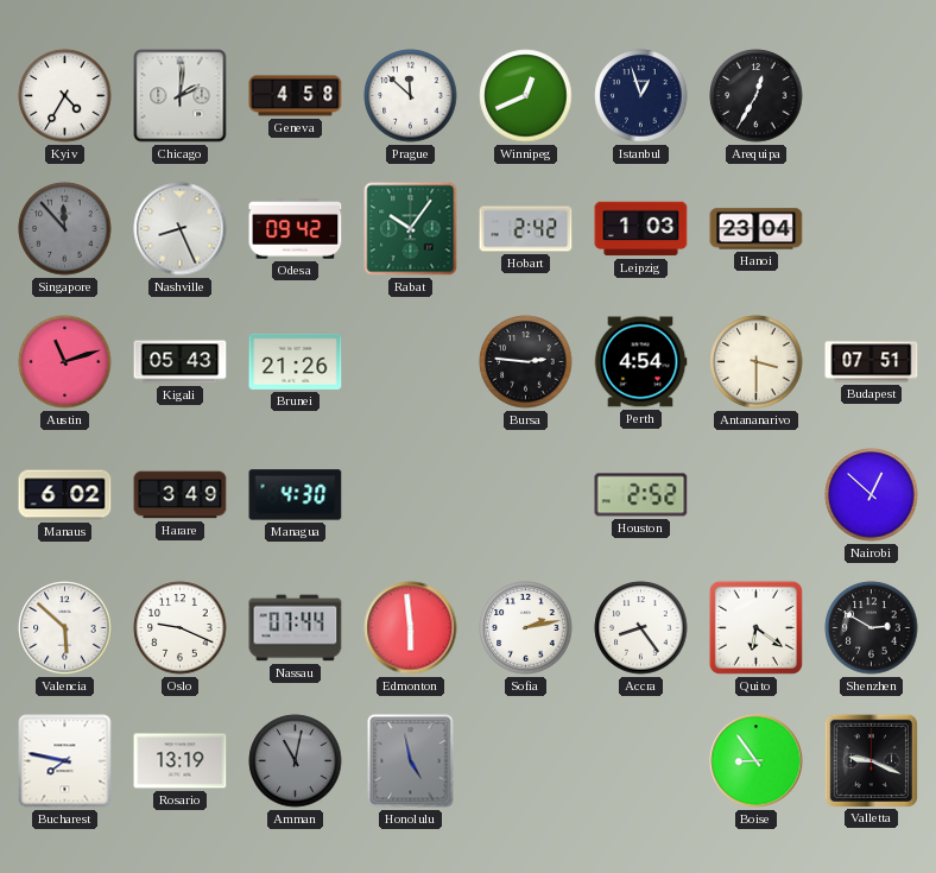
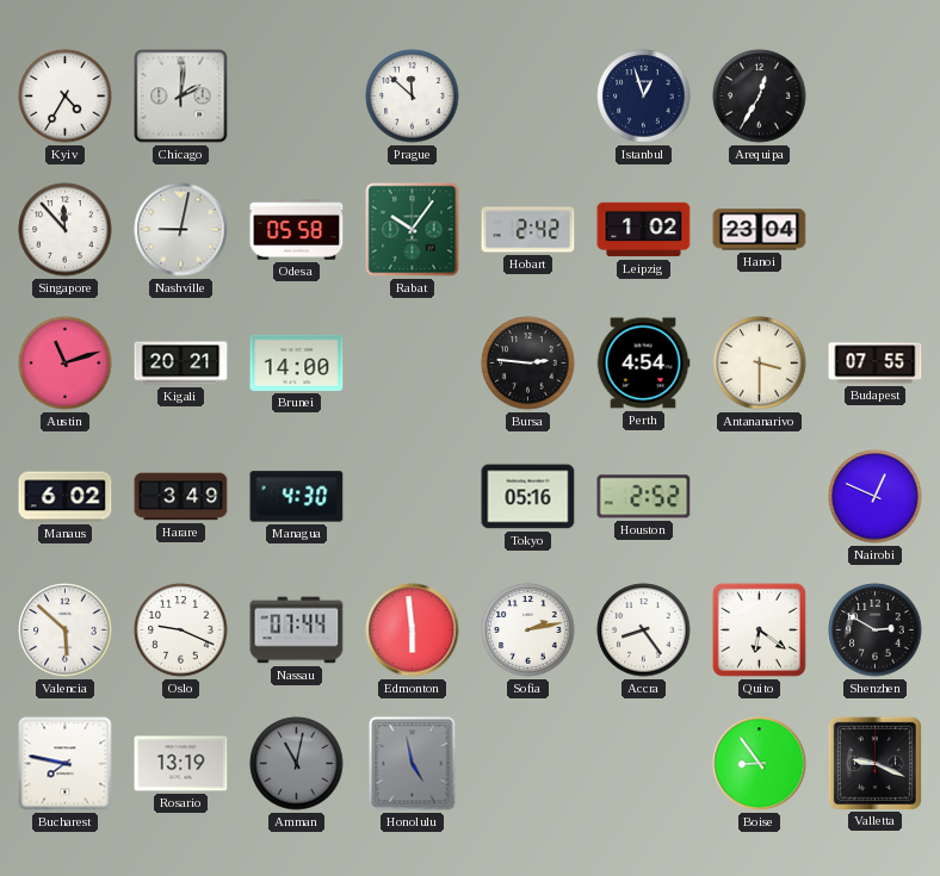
Geneva: 4:58 -> none (296, 96)
Winnipeg: 12:41 -> none (526, 96)
Singapore dial: grey -> white (66, 230)
Nashville: 8:26 -> 9:02 (181, 230)
Odesa: 09:42 -> 05:58 (297, 230)
Leipzig: 1:03 -> 1:02 (644, 230)
Kigali: 05:43 -> 20:21 (181, 364)
Brunei: 21:26 -> 14:00 (297, 362)
Budapest: 07:51 -> 07:55 (876, 364)
Tokyo: none -> 05:16 (528, 497)
Nairobi: 12:52 -> 12:49 (876, 497)
